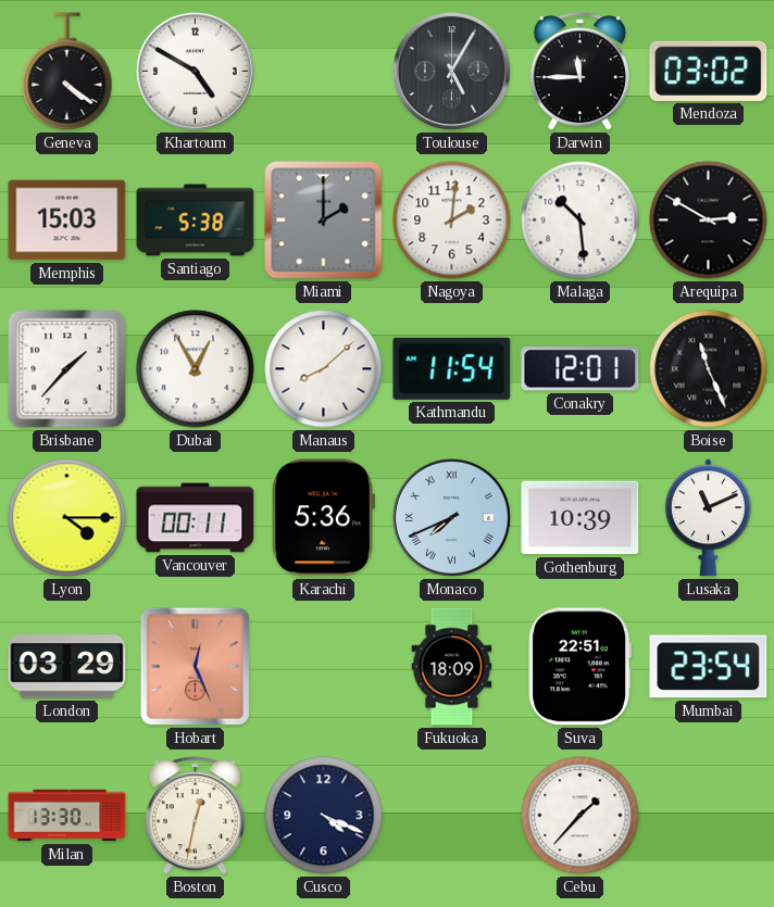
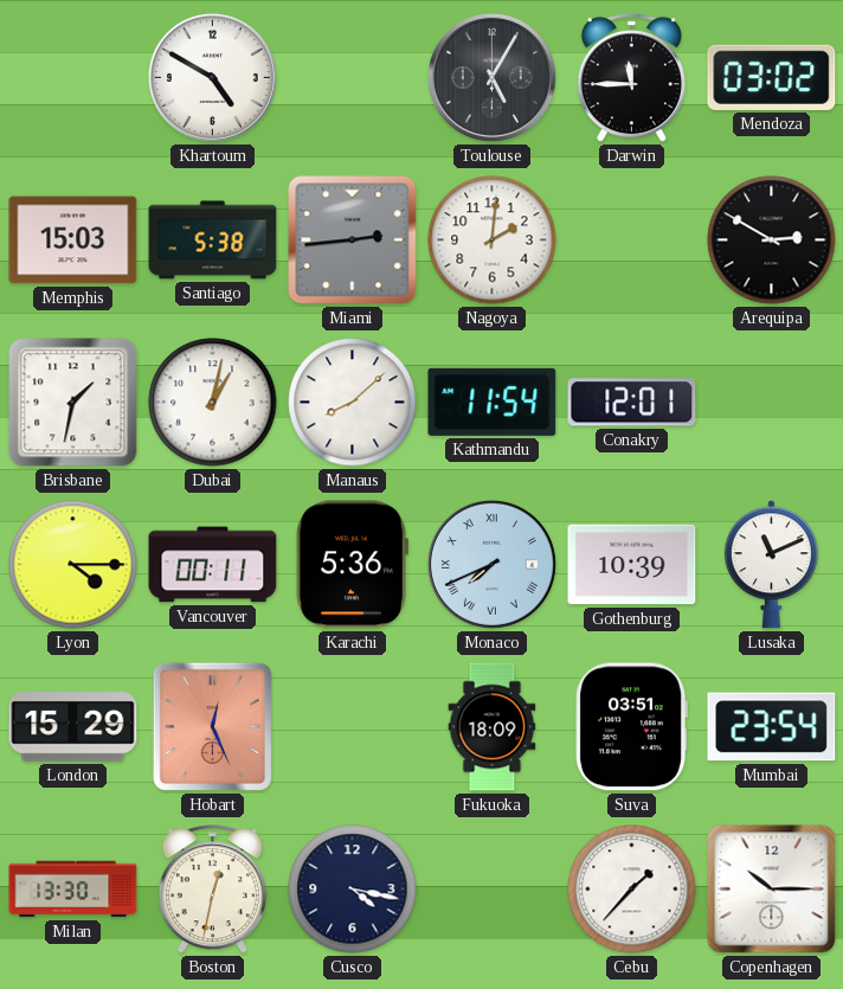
Geneva: 4:21 -> none (67, 72)
Miami: 2:00 -> 2:44 (353, 240)
Malaga: 10:29 -> none (580, 221)
Brisbane: 1:37 -> 1:32 (73, 403)
Dubai: 12:55 -> 1:02 (213, 403)
Boise: 11:26 -> none (709, 369)
London: 03:29 -> 15:29 (73, 727)
Suva: 22:51 -> 03:51 (631, 727)
Cusco: 4:19 -> 4:17 (353, 890)
Copenhagen: none -> 10:15 (772, 890)
